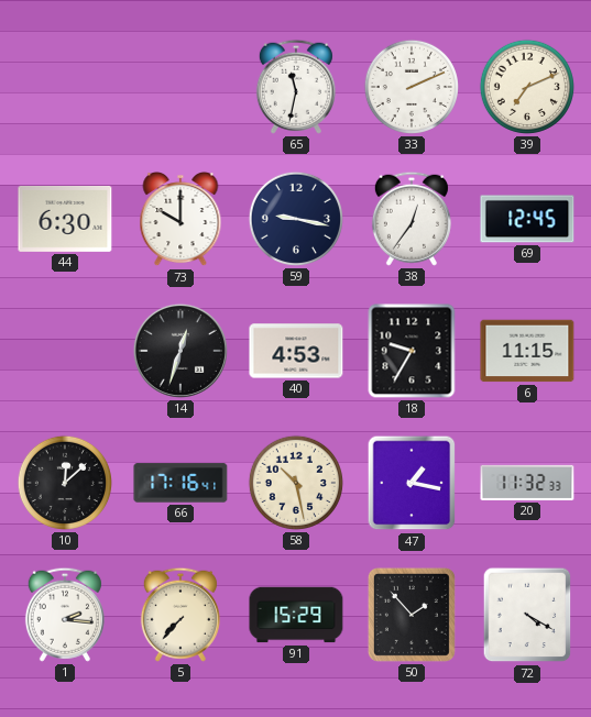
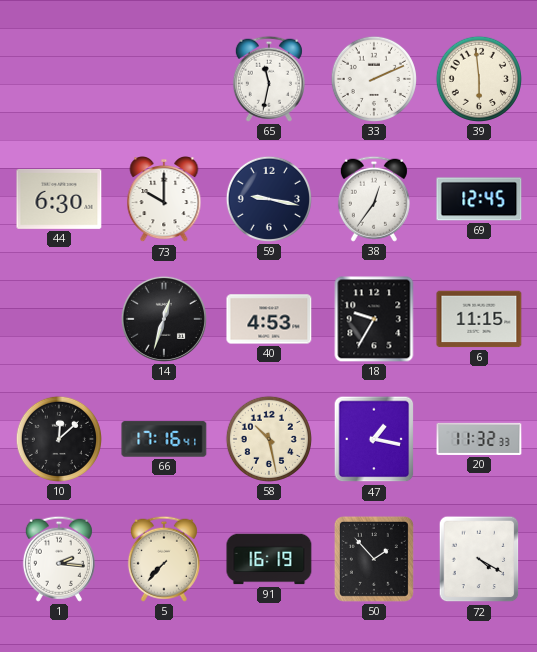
39: 7:11 -> 5:59 (479, 79)
91: 15:29 -> 16:19 (269, 559)
